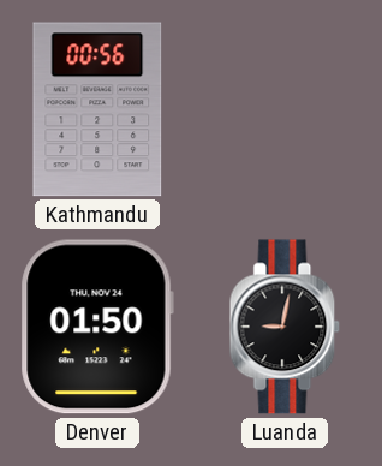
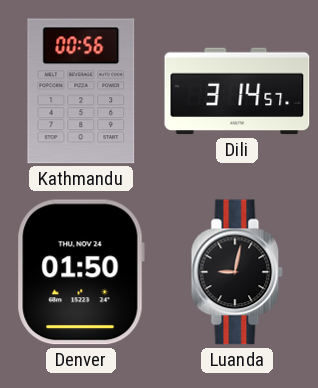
Dili: none -> 3:14 (237, 91)
